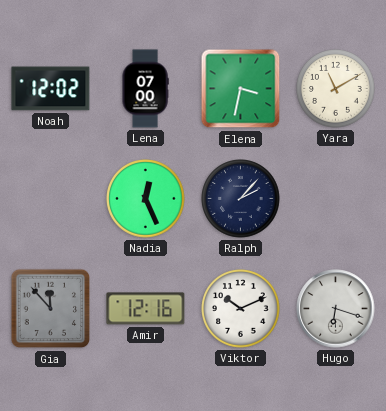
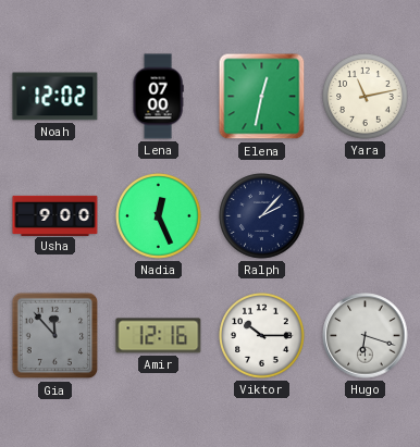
Elena: 3:32 -> 12:32 (262, 97)
Yara: 11:10 -> 11:13 (366, 97)
Usha: none -> 9:00 (55, 215)
Viktor: 10:11 -> 10:15 (262, 336)
